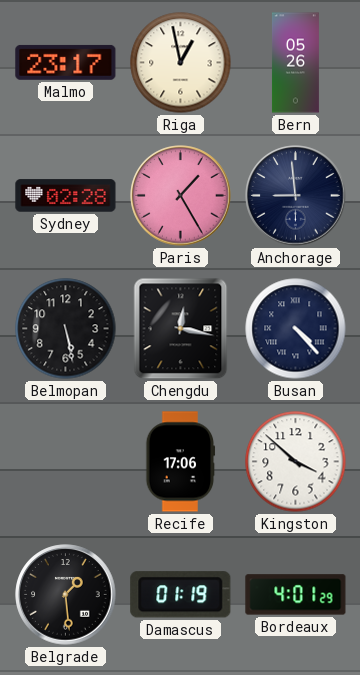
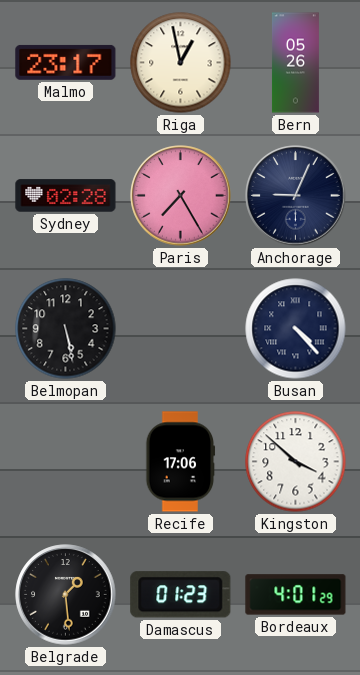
Paris: 1:25 -> 7:25 (181, 196)
Anchorage: 8:59 -> 9:04 (296, 196)
Chengdu: 12:17 -> none (181, 329)
Damascus: 01:19 -> 01:23 (181, 595)
